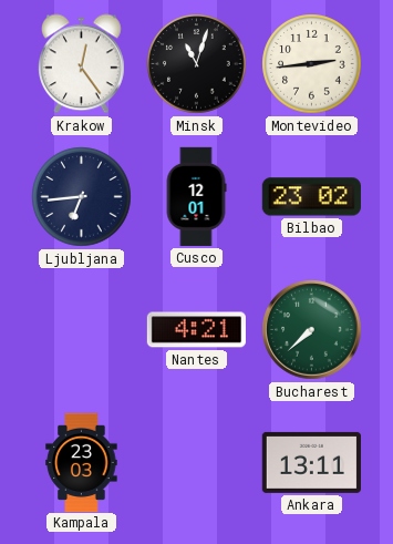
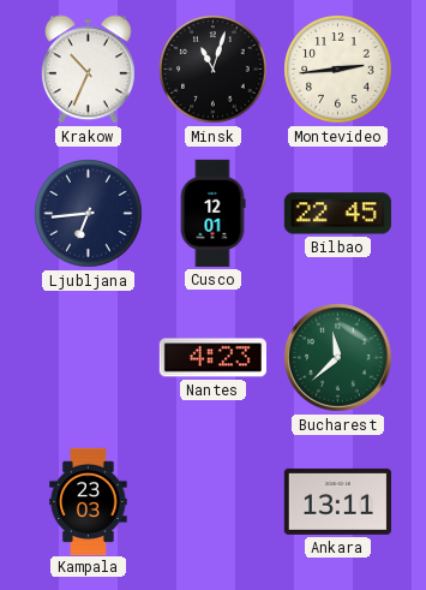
Krakow: 12:24 -> 10:34 (88, 70)
Bilbao: 23:02 -> 22:45 (337, 214)
Nantes: 4:21 -> 4:23 (212, 358)
Bucharest: 7:38 -> 11:38 (338, 358)
